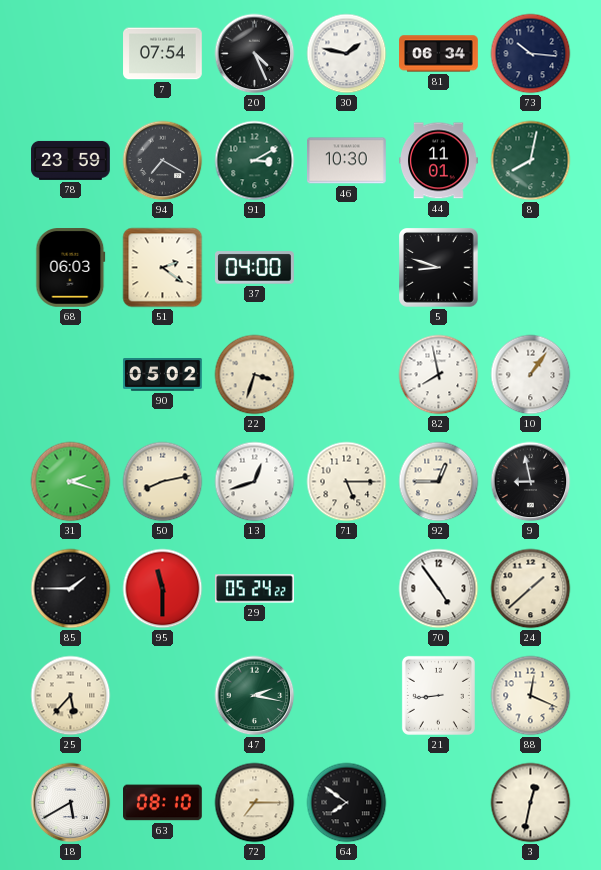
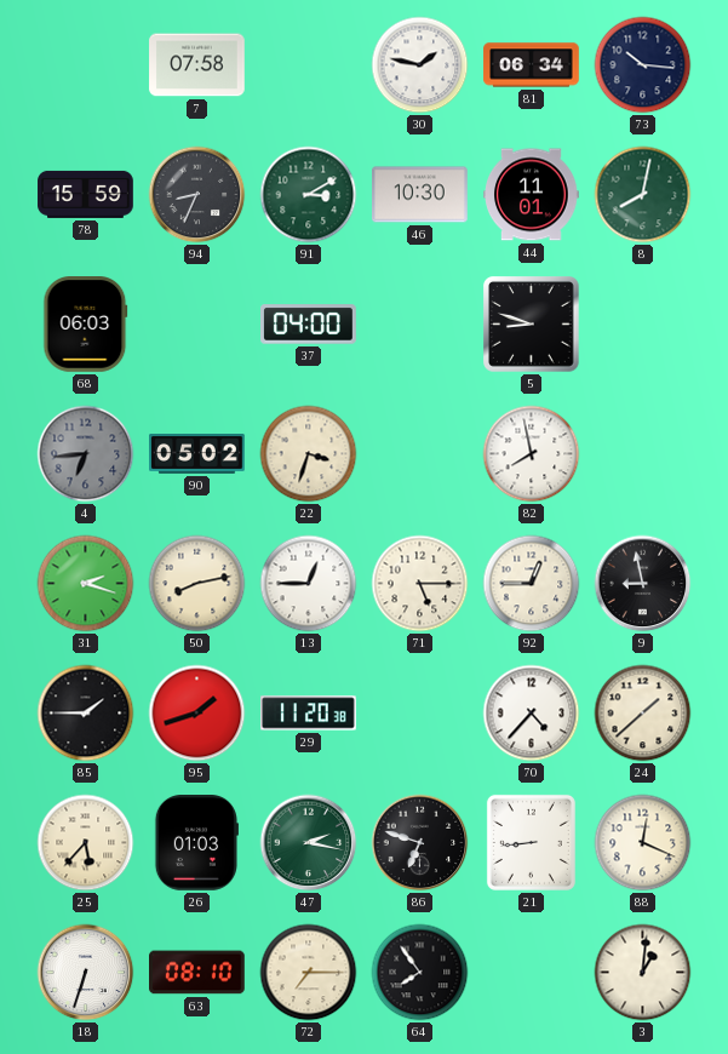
7: 07:54 -> 07:58 (197, 65)
20: 4:26 -> none (255, 54)
78: 23:59 -> 15:59 (86, 194)
94: 7:20 -> 8:34 (197, 195)
51: 2:21 -> none (163, 268)
4: none -> 6:44 (86, 454)
10: 1:06 -> none (531, 375)
13: 12:42 -> 12:45 (309, 584)
95: 11:30 -> 1:42 (197, 714)
29: 05:24 -> 11:20 (309, 714)
70: 4:54 -> 4:37 (532, 714)
26: none -> 01:03 (196, 843)
86: none -> 6:48 (420, 843)
18: 5:40 -> 6:33 (86, 973)
64: 7:51 -> 7:54 (420, 973)
3: 12:32 -> 1:01 (643, 973)
